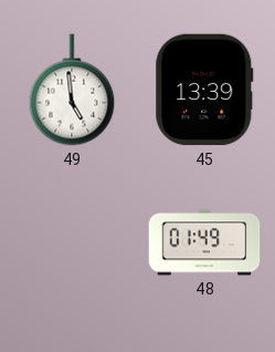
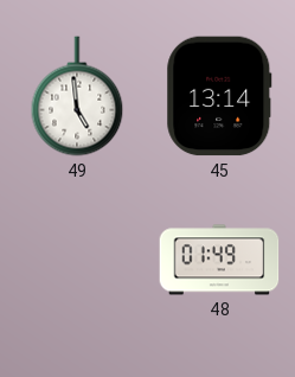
45: 13:39 -> 13:14 (219, 96)
